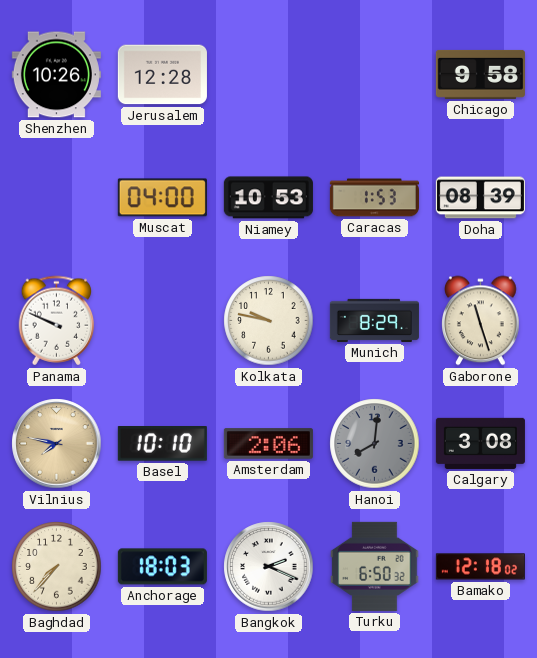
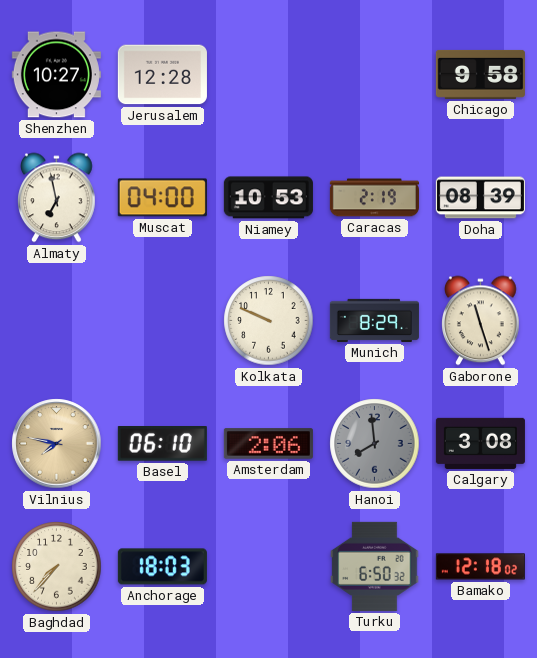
Shenzhen: 10:26 -> 10:27 (56, 75)
Almaty: none -> 6:58 (57, 198)
Caracas: 1:53 -> 2:19 (374, 198)
Panama: 9:49 -> none (57, 321)
Kolkata: 9:47 -> 9:49 (269, 321)
Basel: 10:10 -> 06:10 (162, 444)
Hanoi: 8:01 -> 7:59 (375, 444)
Bangkok: 2:19 -> none (269, 567)
